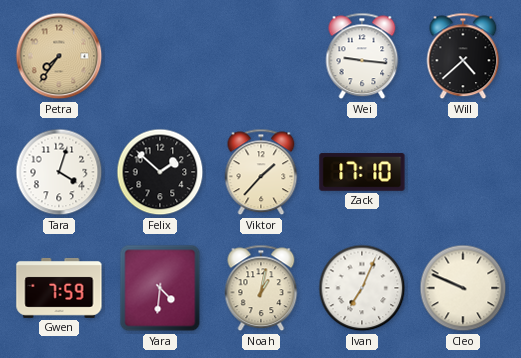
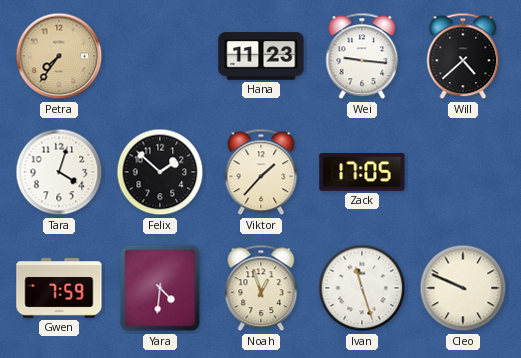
Hana: none -> 11:23 (261, 56)
Zack: 17:10 -> 17:05 (362, 172)
Noah: 1:02 -> 12:57 (261, 288)
Ivan: 7:04 -> 11:27 (362, 288)
